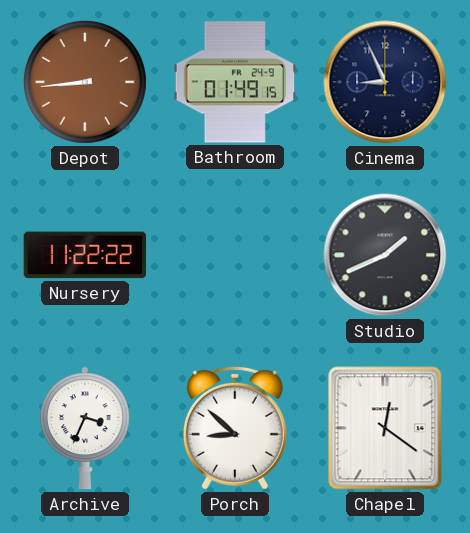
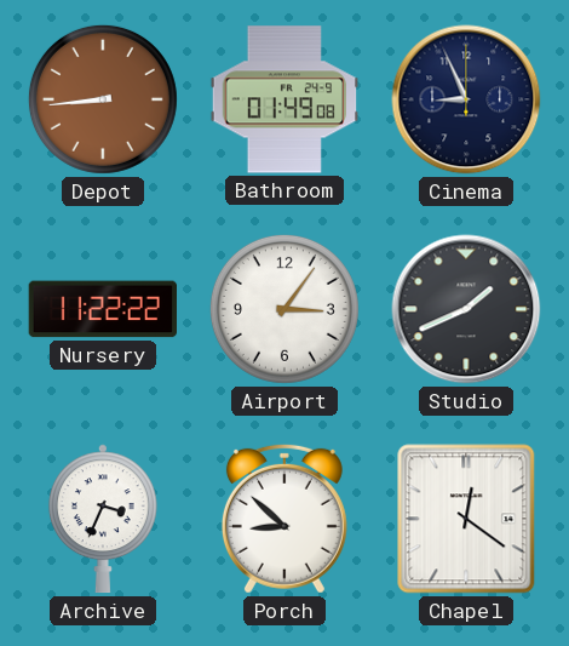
Bathroom: 01:49:15 -> 01:49:08 (284, 99)
Airport: none -> 3:06 (284, 309)
